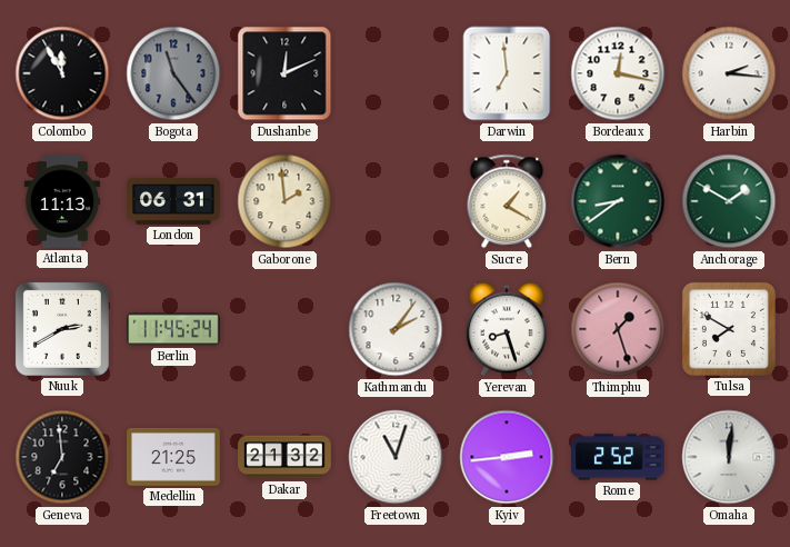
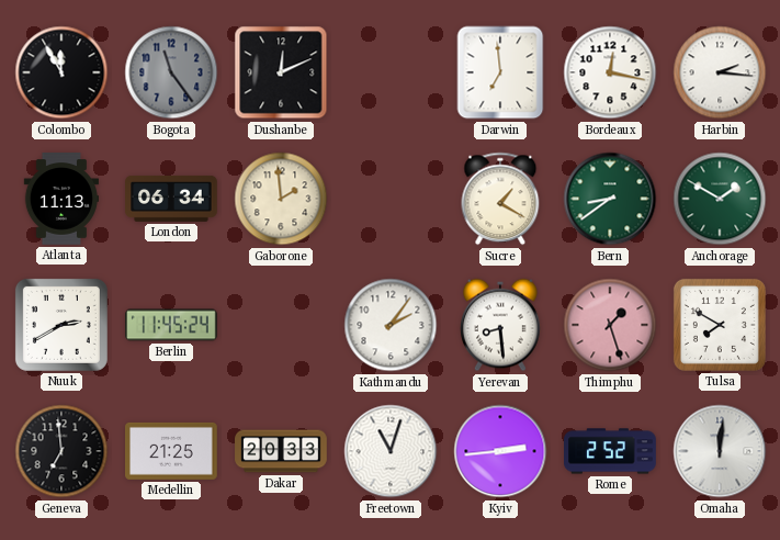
London: 06:31 -> 06:34 (171, 199)
Yerevan: 8:27 -> 8:29 (501, 325)
Dakar: 21:32 -> 20:33 (281, 451)
